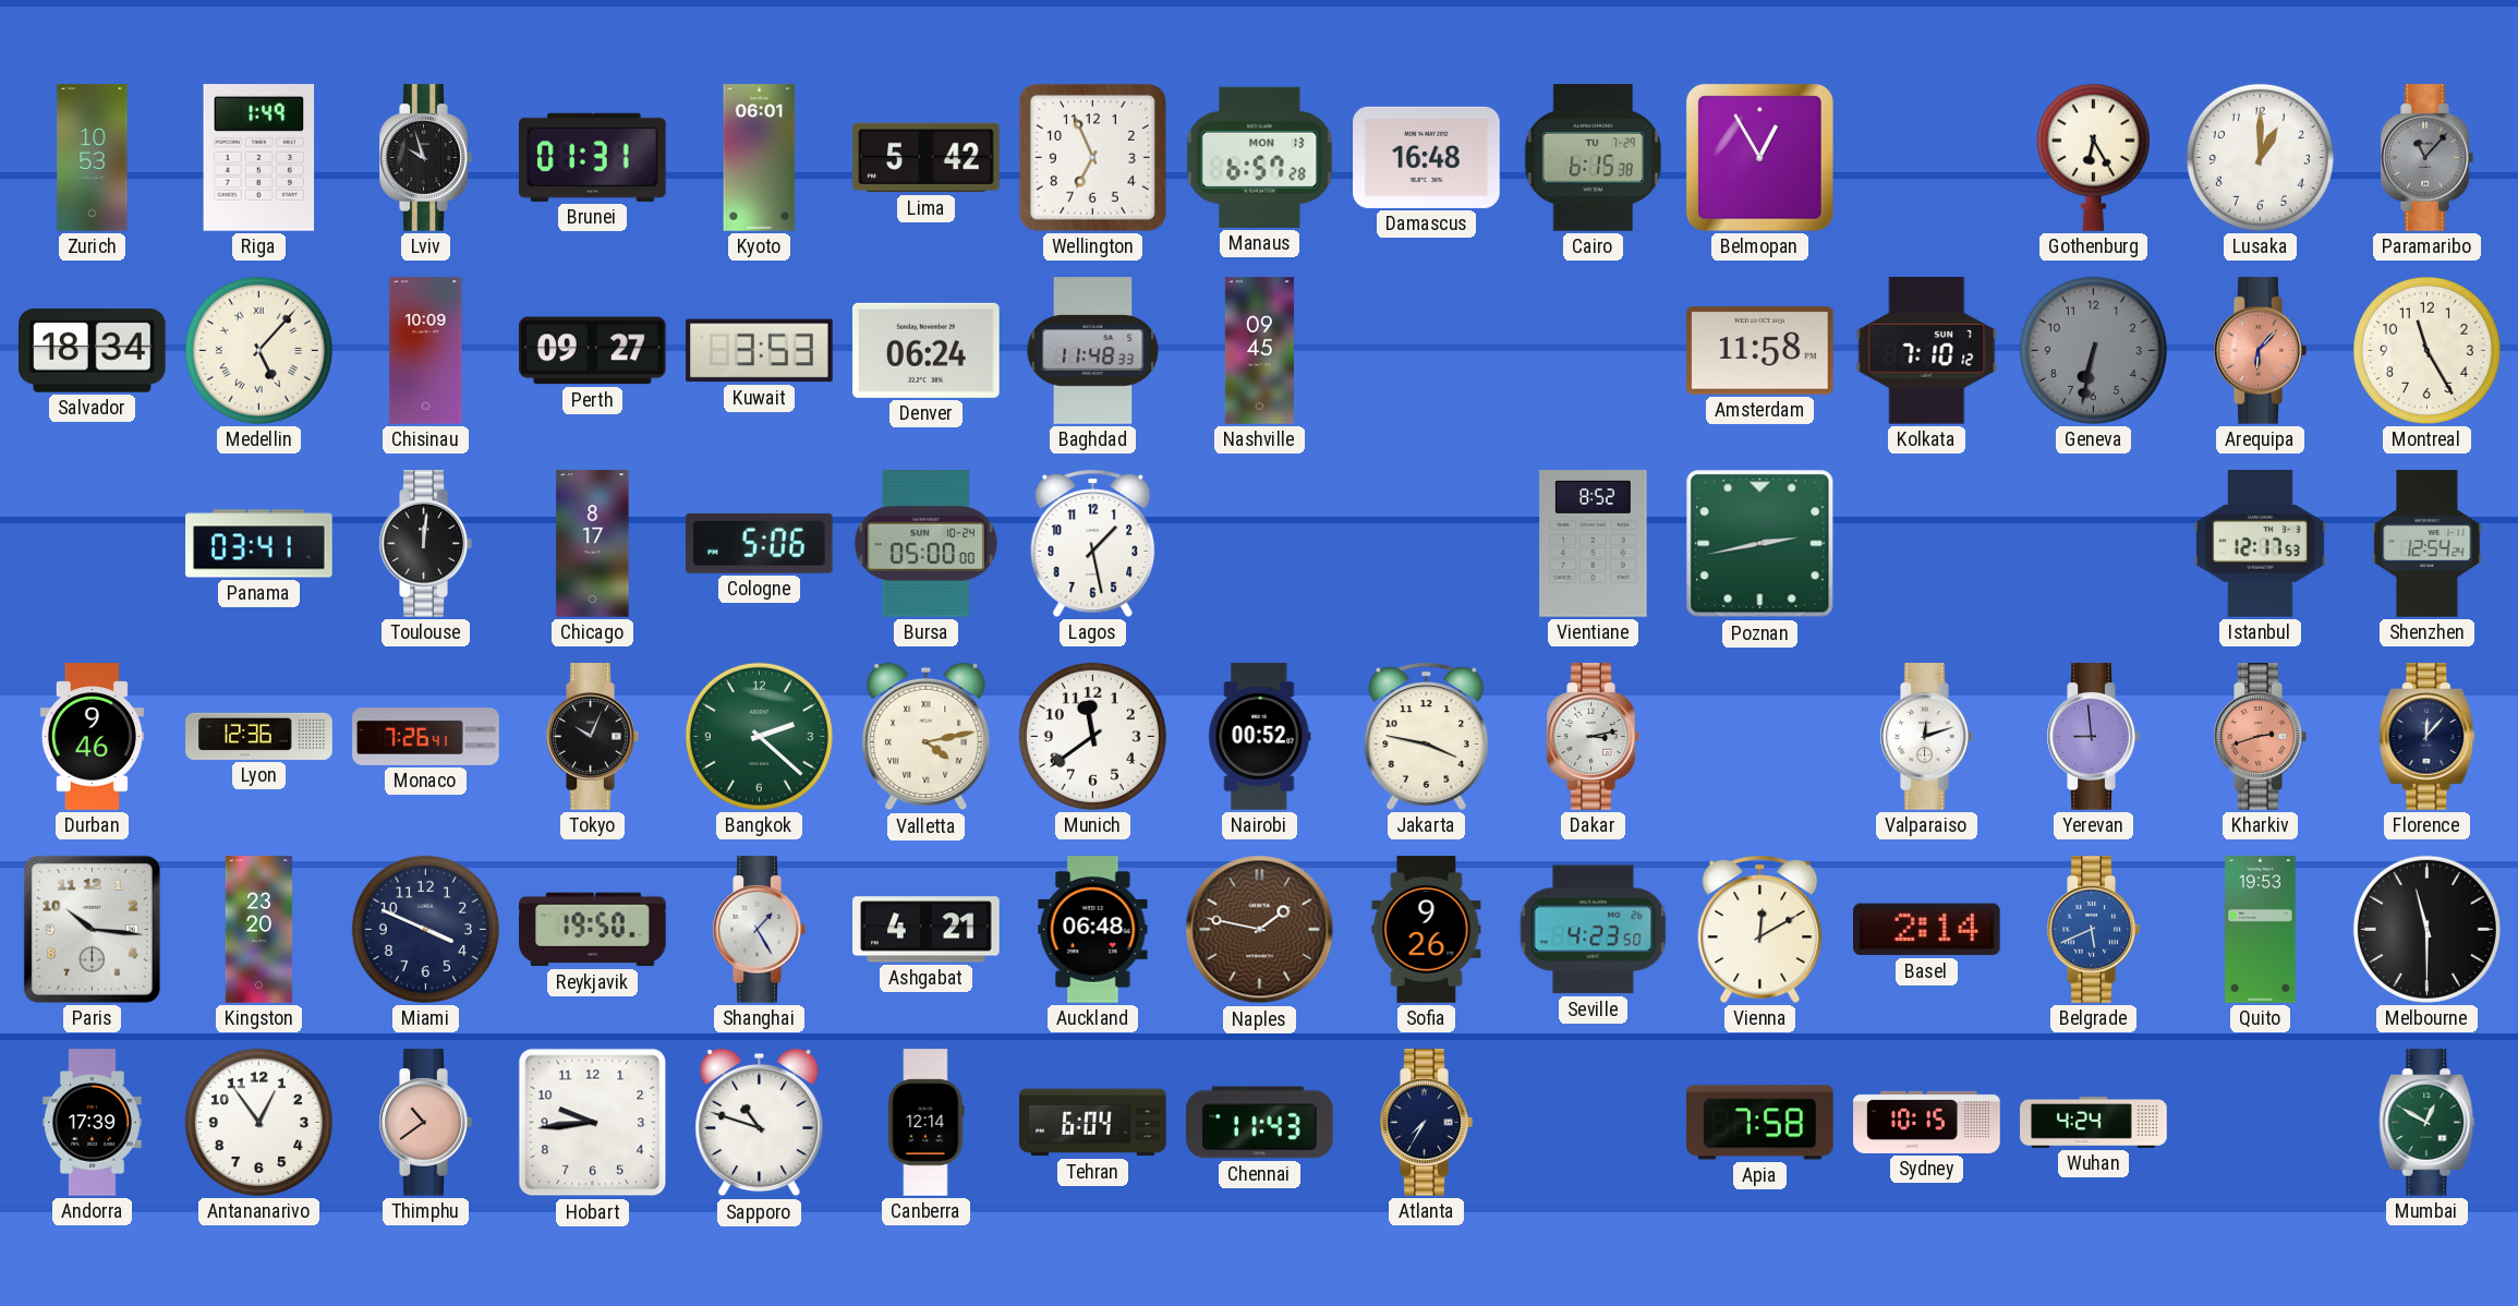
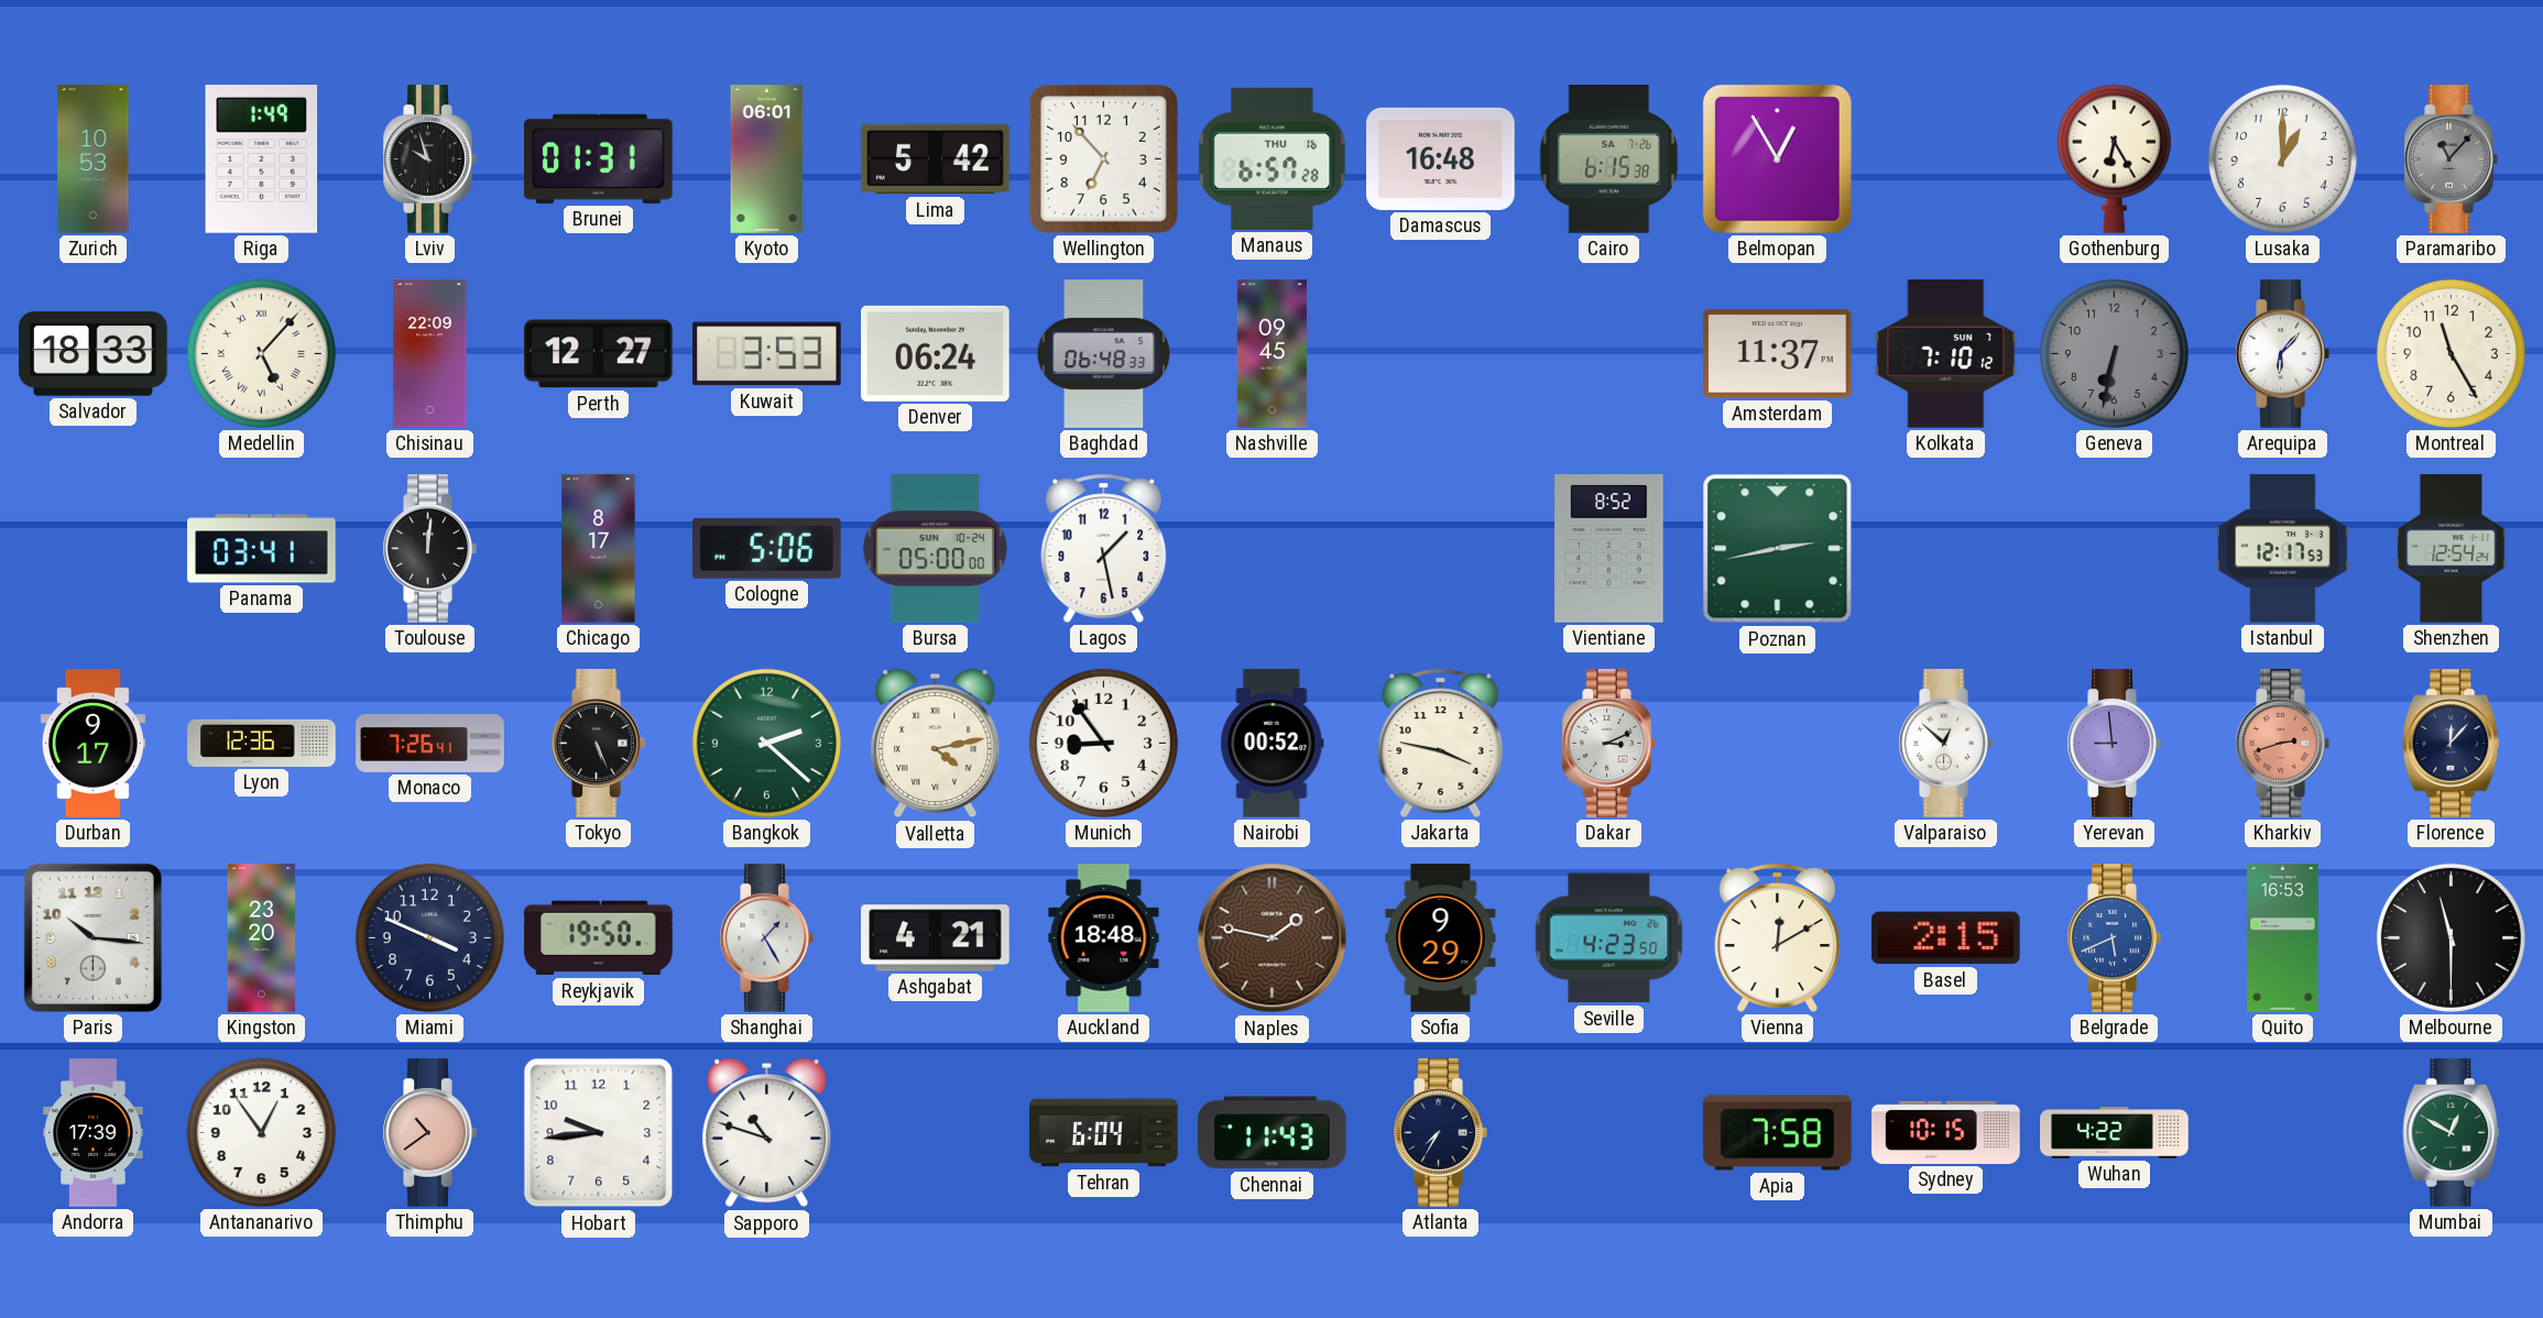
Wellington: 6:56 -> 6:53 (1103, 158)
Manaus date: MON 13 -> THU 16 (1273, 158)
Cairo date: TU 7-29 -> SA 7-26 (1609, 160)
Salvador: 18:34 -> 18:33 (94, 353)
Chisinau: 10:09 -> 22:09 (430, 354)
Perth: 09:27 -> 12:27 (599, 354)
Baghdad: 11:48 -> 06:48 (1104, 354)
Amsterdam: 11:58 -> 11:37 (1778, 354)
Arequipa dial: salmon -> white (2282, 354)
Durban: 9:46 -> 9:17 (92, 744)
Tokyo: 10:04 -> 5:26 (598, 744)
Munich: 11:39 -> 8:54 (1103, 743)
Dakar: 3:13 -> 3:11 (1608, 744)
Valparaiso: 12:12 -> 12:52 (1945, 744)
Auckland: 06:48 -> 18:48 (1104, 938)
Sofia: 9:26 -> 9:29 (1441, 938)
Basel: 2:14 -> 2:15 (1946, 938)
Quito: 19:53 -> 16:53 (2283, 938)
Canberra: 12:14 -> none (927, 1123)
Wuhan: 4:24 -> 4:22 (2115, 1133)
